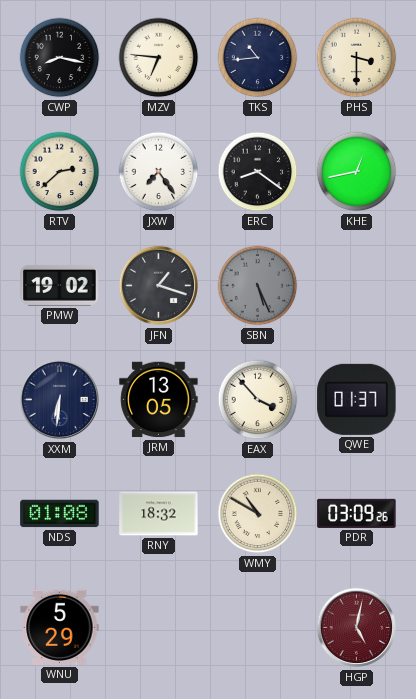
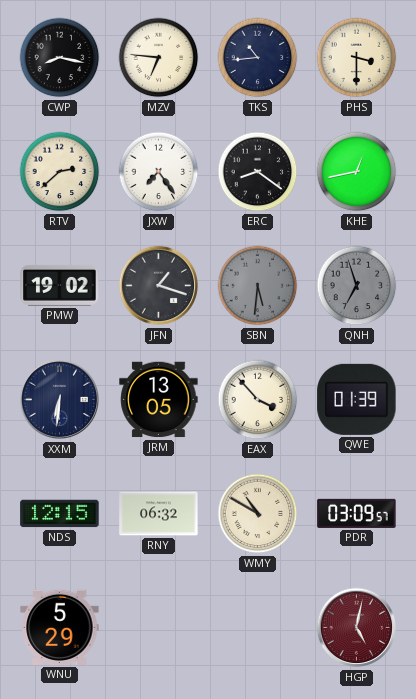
SBN: 5:26 -> 5:31 (258, 286)
QNH: none -> 6:57 (357, 286)
QWE: 01:37 -> 01:39 (357, 399)
NDS: 01:08 -> 12:15 (60, 514)
RNY: 18:32 -> 06:32 (159, 514)
PDR: 03:09:26 -> 03:09:57 (357, 513)
